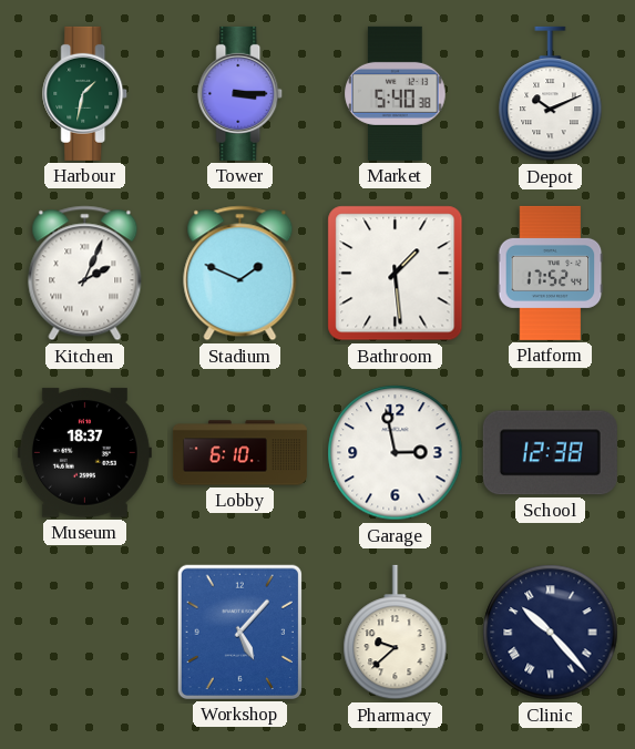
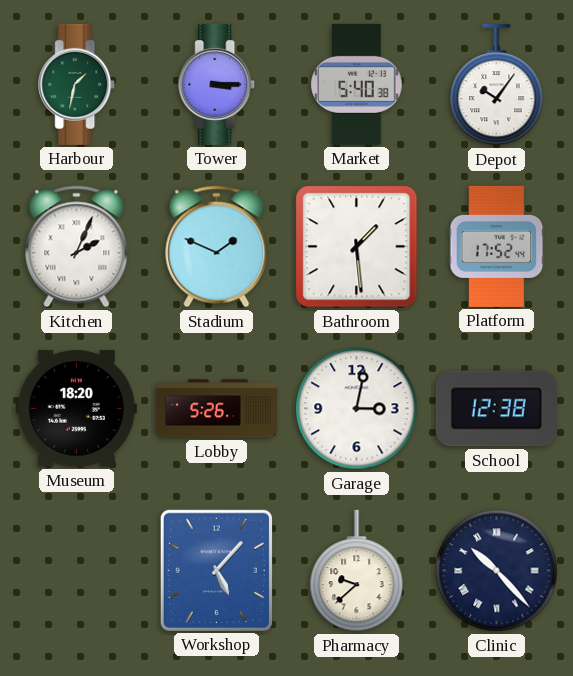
Depot: 10:11 -> 10:06 (497, 85)
Museum: 18:37 -> 18:20 (76, 409)
Lobby: 6:10 -> 5:26 (216, 409)
Garage: 2:58 -> 3:02 (357, 409)
